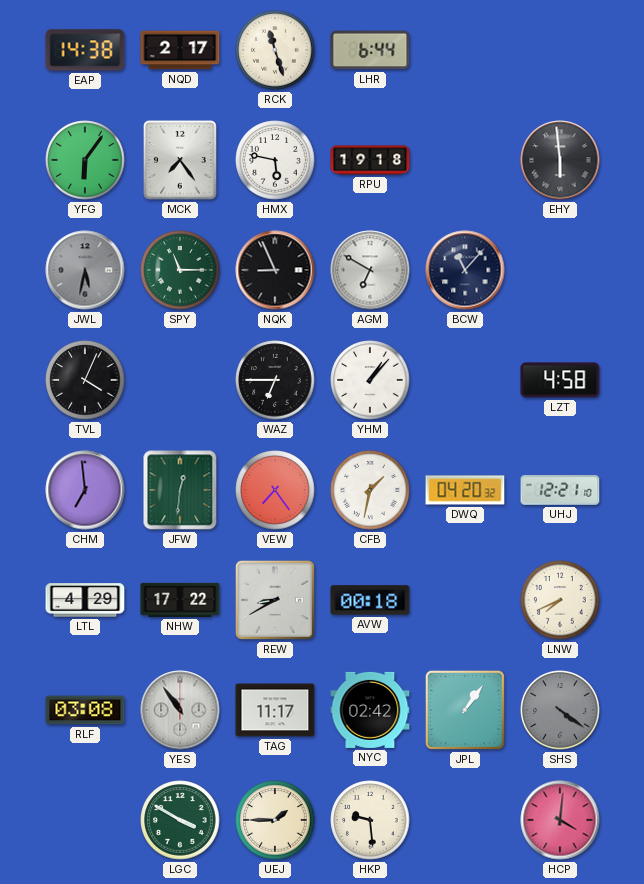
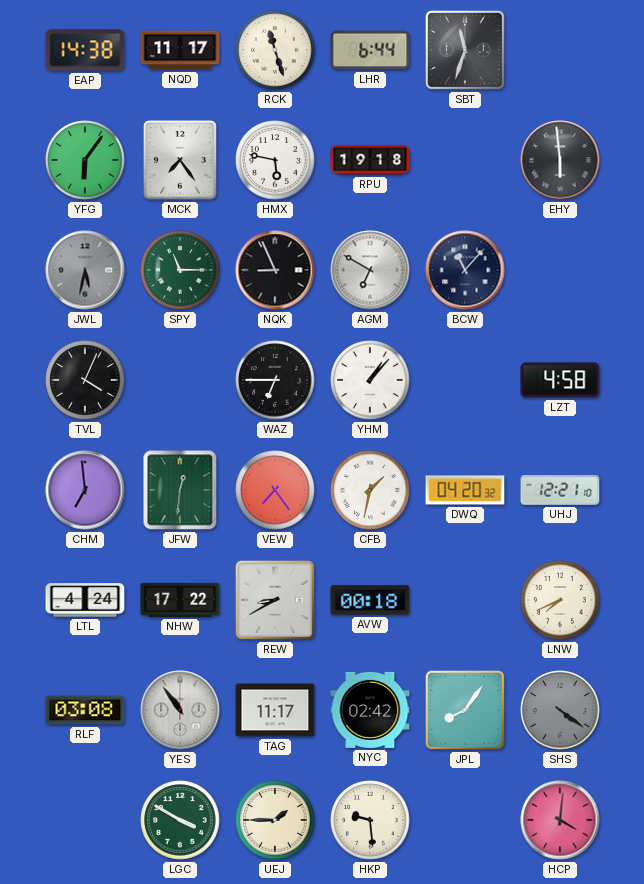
NQD: 2:17 -> 11:17 (180, 50)
SBT: none -> 11:33 (465, 50)
LTL: 4:29 -> 4:24 (85, 600)
JPL: 1:06 -> 8:06 (465, 710)
